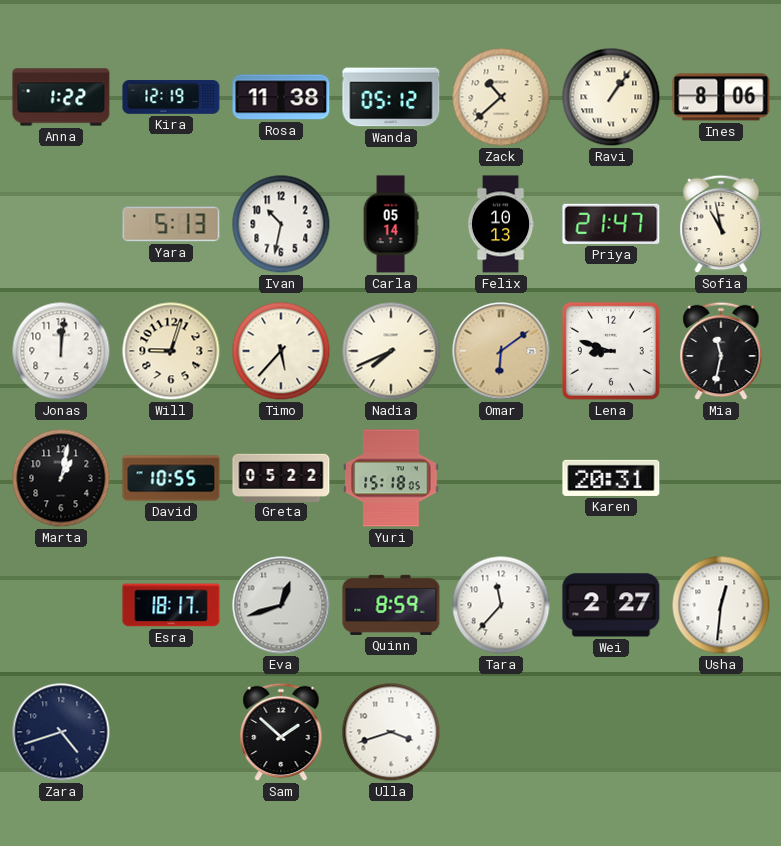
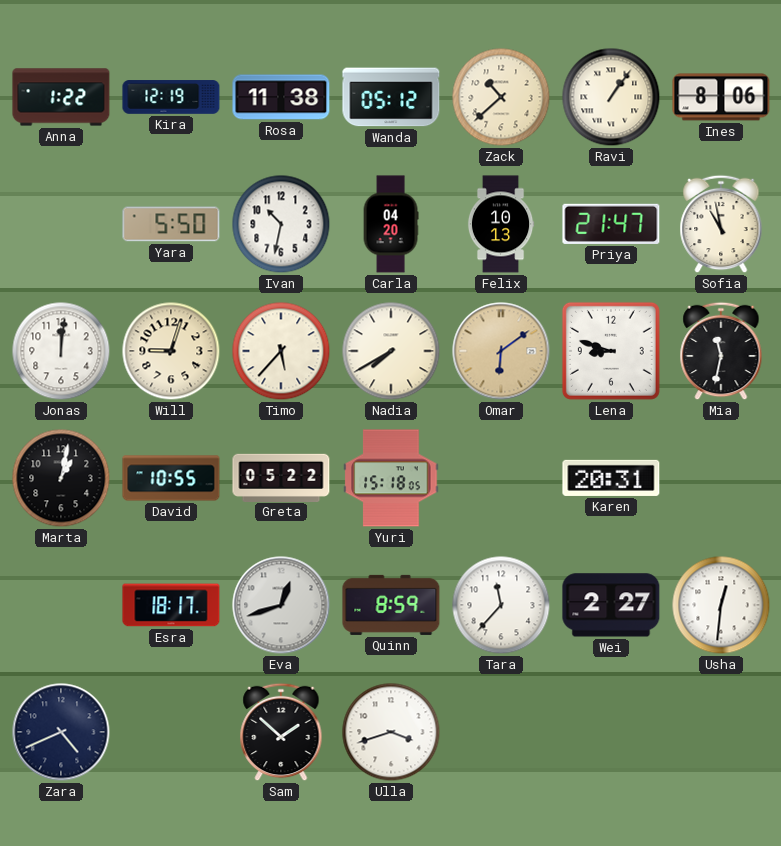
Yara: 5:13 -> 5:50 (171, 224)
Carla: 05:14 -> 04:20 (391, 224)
Nadia: 7:41 -> 7:40 (391, 351)
Zara: 4:42 -> 4:41 (61, 732)
